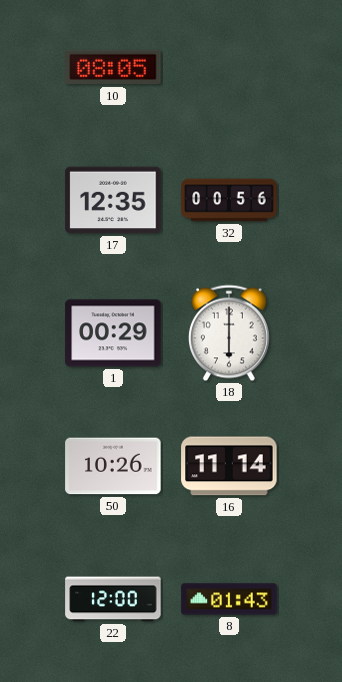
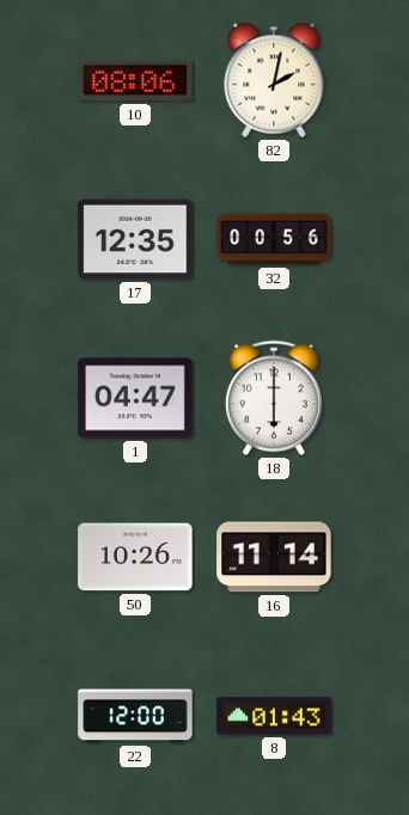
10: 08:05 -> 08:06 (135, 80)
82: none -> 2:02 (274, 80)
1: 00:29 -> 04:47 (135, 398)
